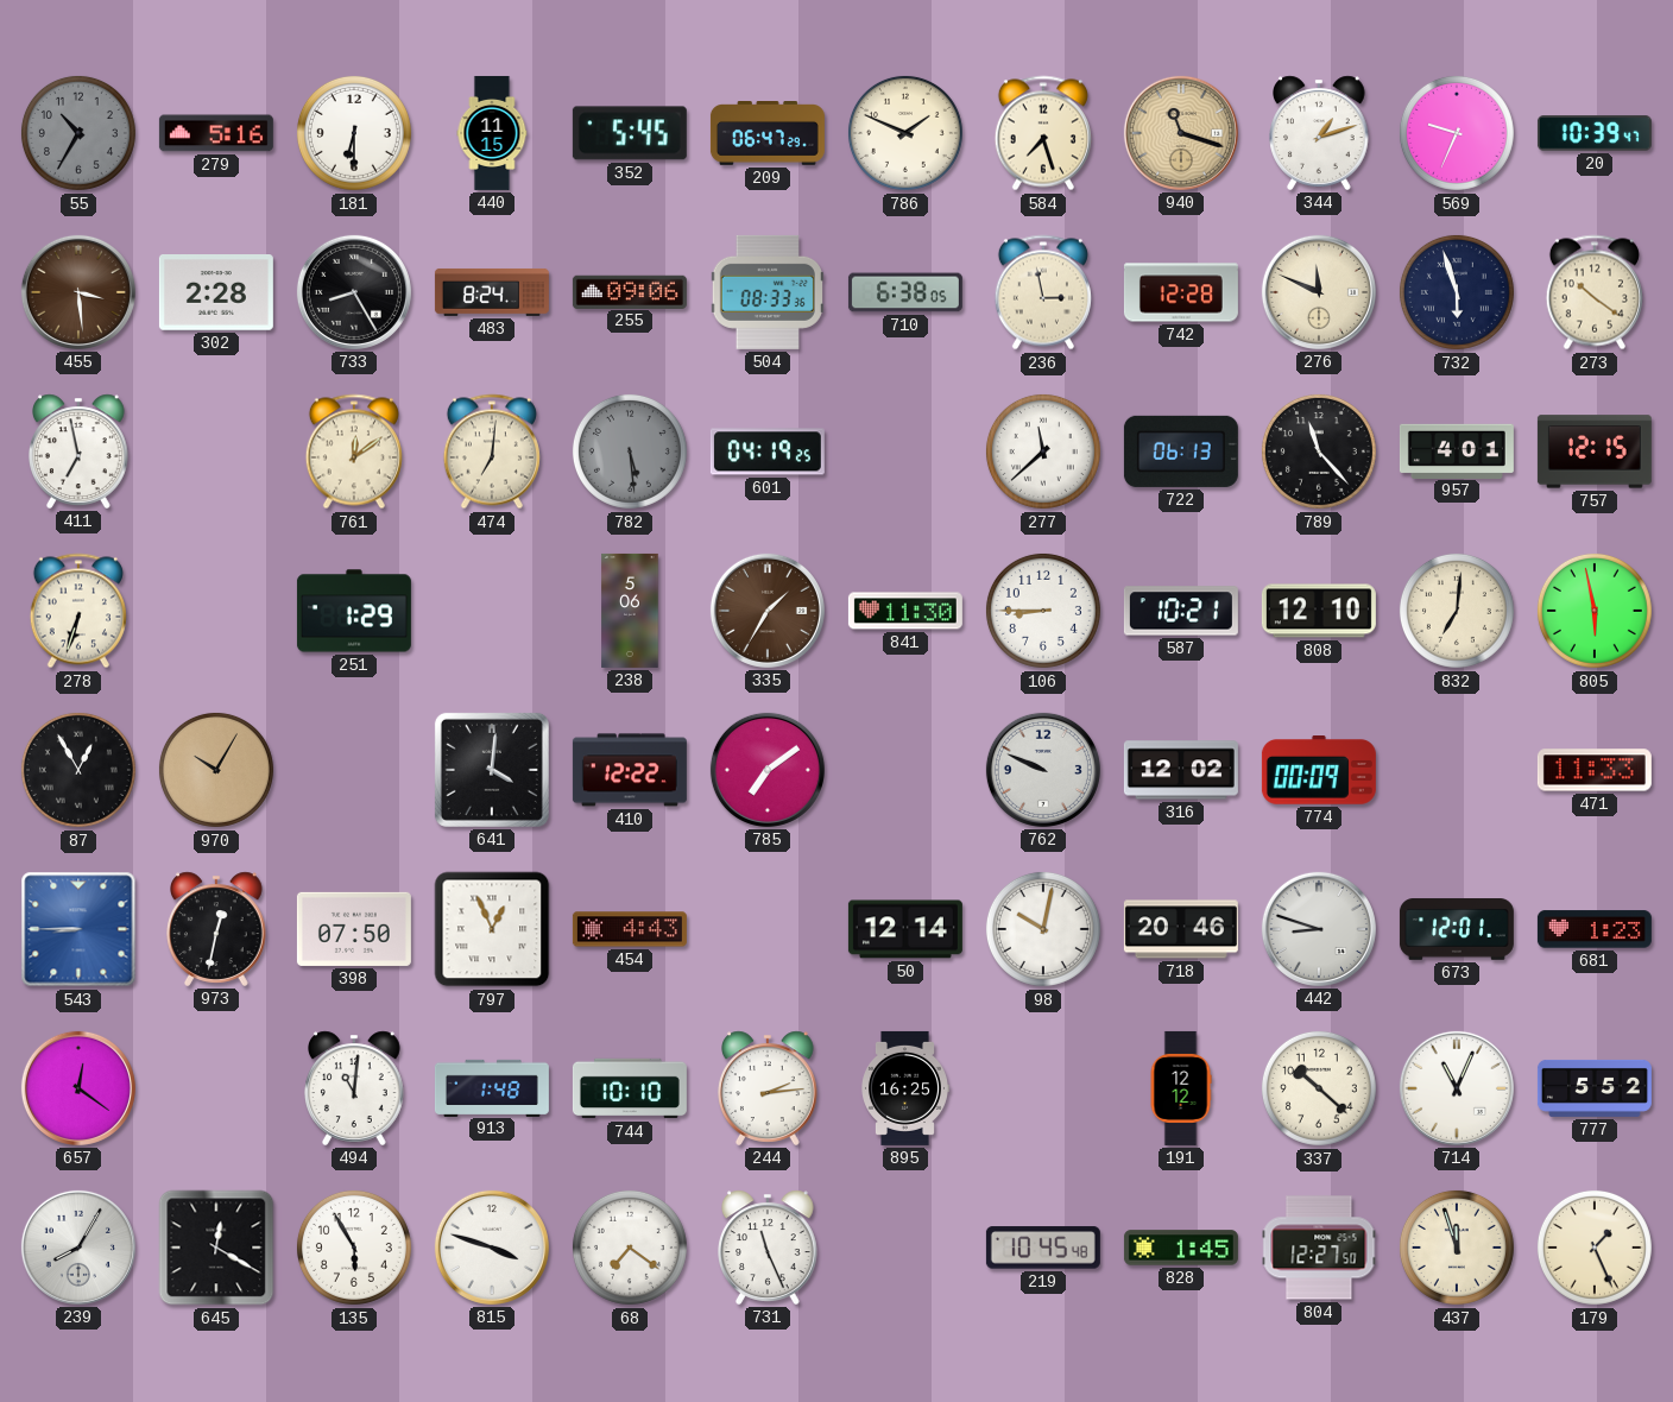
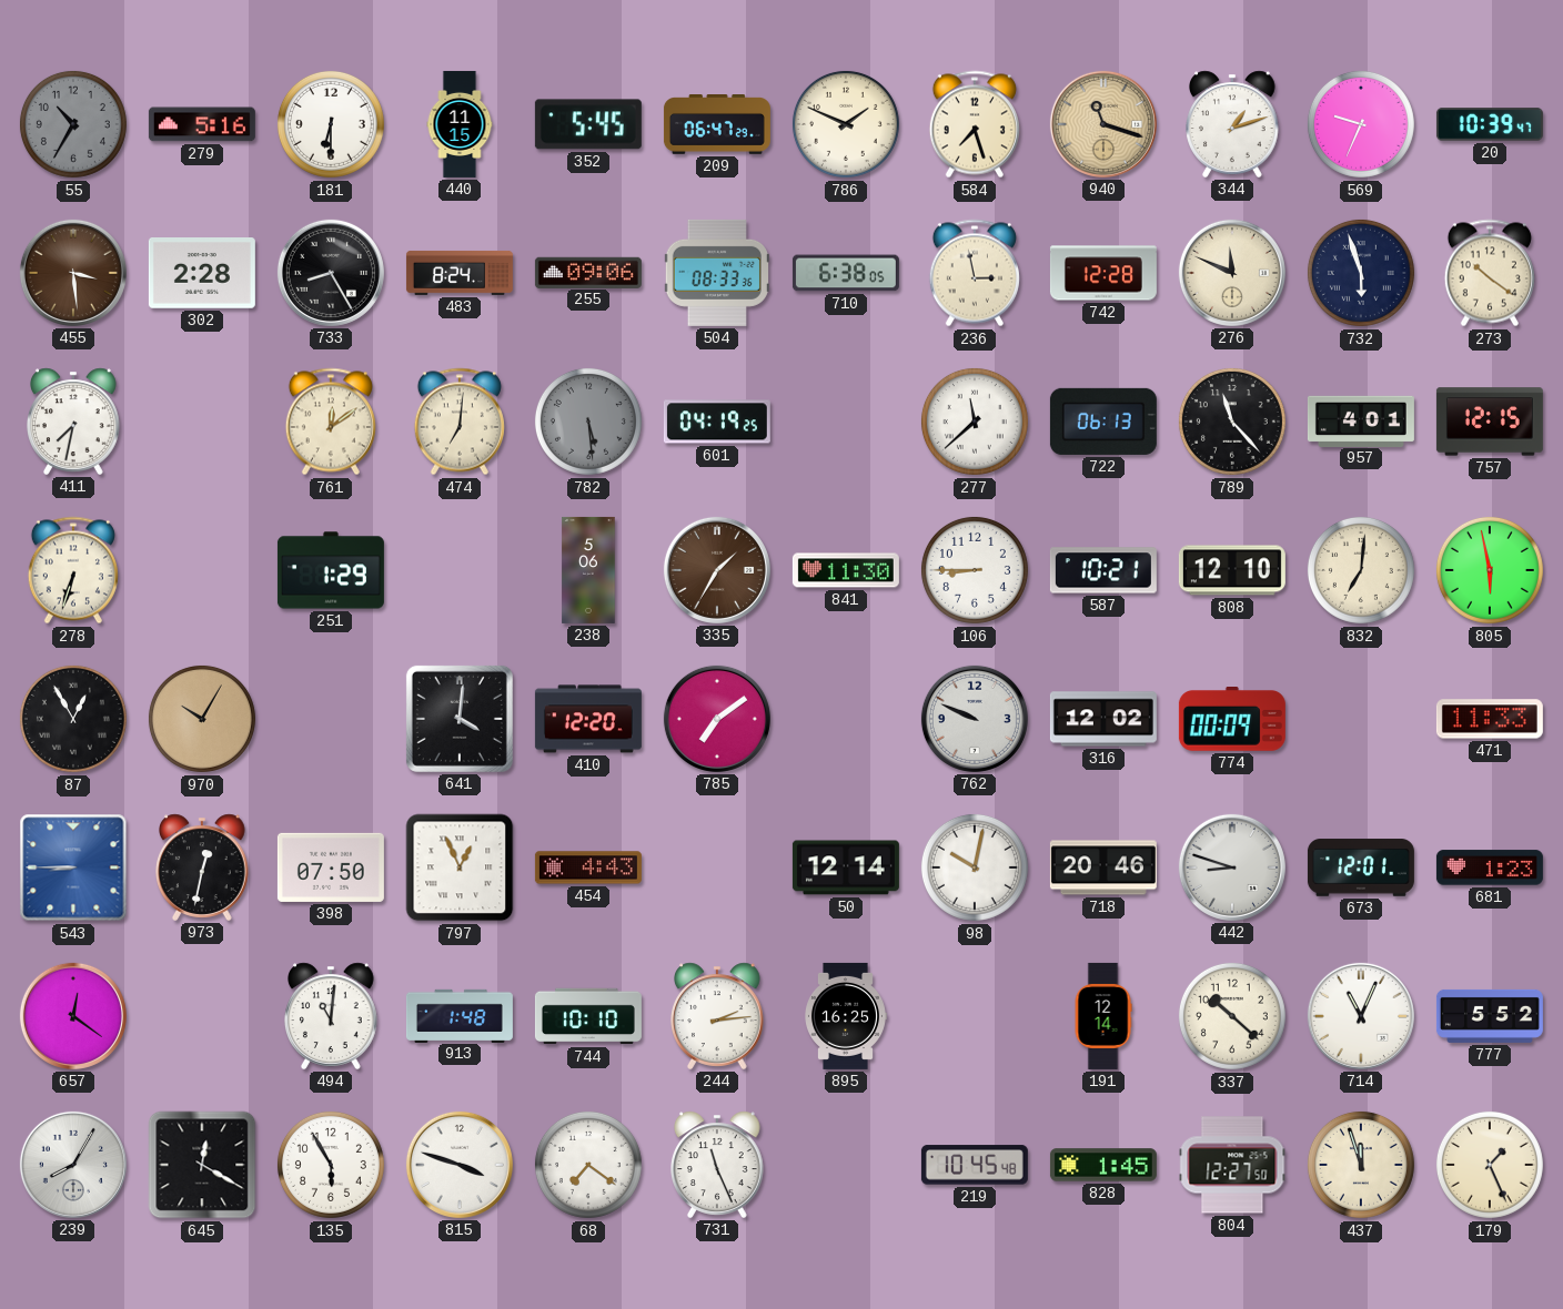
411: 6:58 -> 7:32 (74, 422)
410: 12:22 -> 12:20 (588, 719)
191: 12:12 -> 12:14 (1103, 1016)
